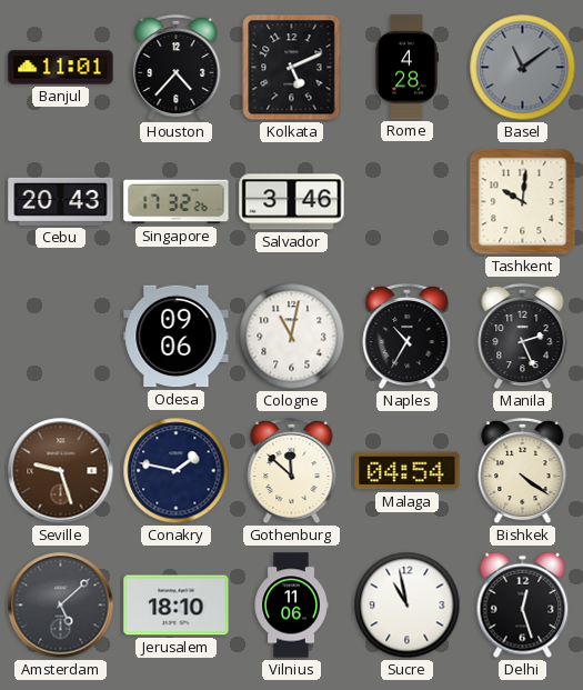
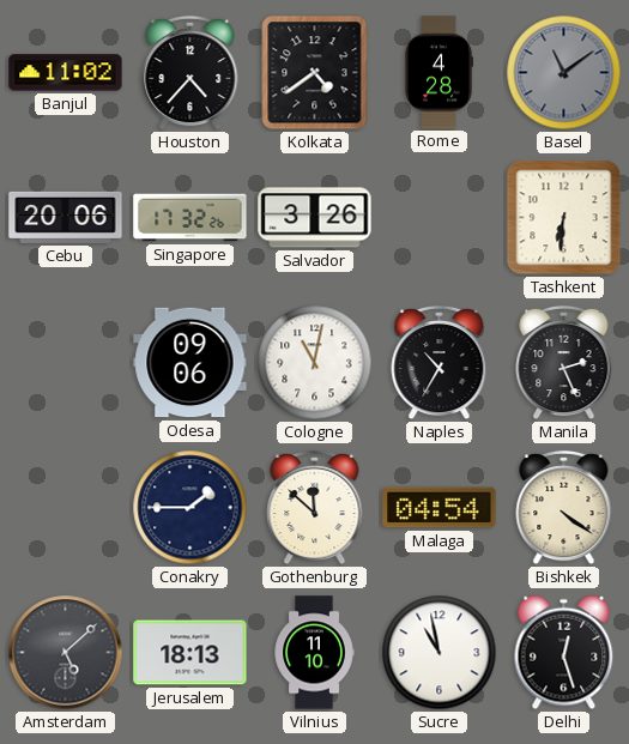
Banjul: 11:01 -> 11:02 (66, 73)
Kolkata: 5:11 -> 4:39 (315, 73)
Cebu: 20:43 -> 20:06 (66, 217)
Salvador: 3:46 -> 3:26 (315, 218)
Tashkent: 10:01 -> 6:31 (564, 218)
Seville: 9:27 -> none (61, 471)
Conakry: 1:47 -> 1:45 (190, 508)
Jerusalem: 18:10 -> 18:13 (190, 653)
Vilnius: 11:06 -> 11:10 (314, 653)
